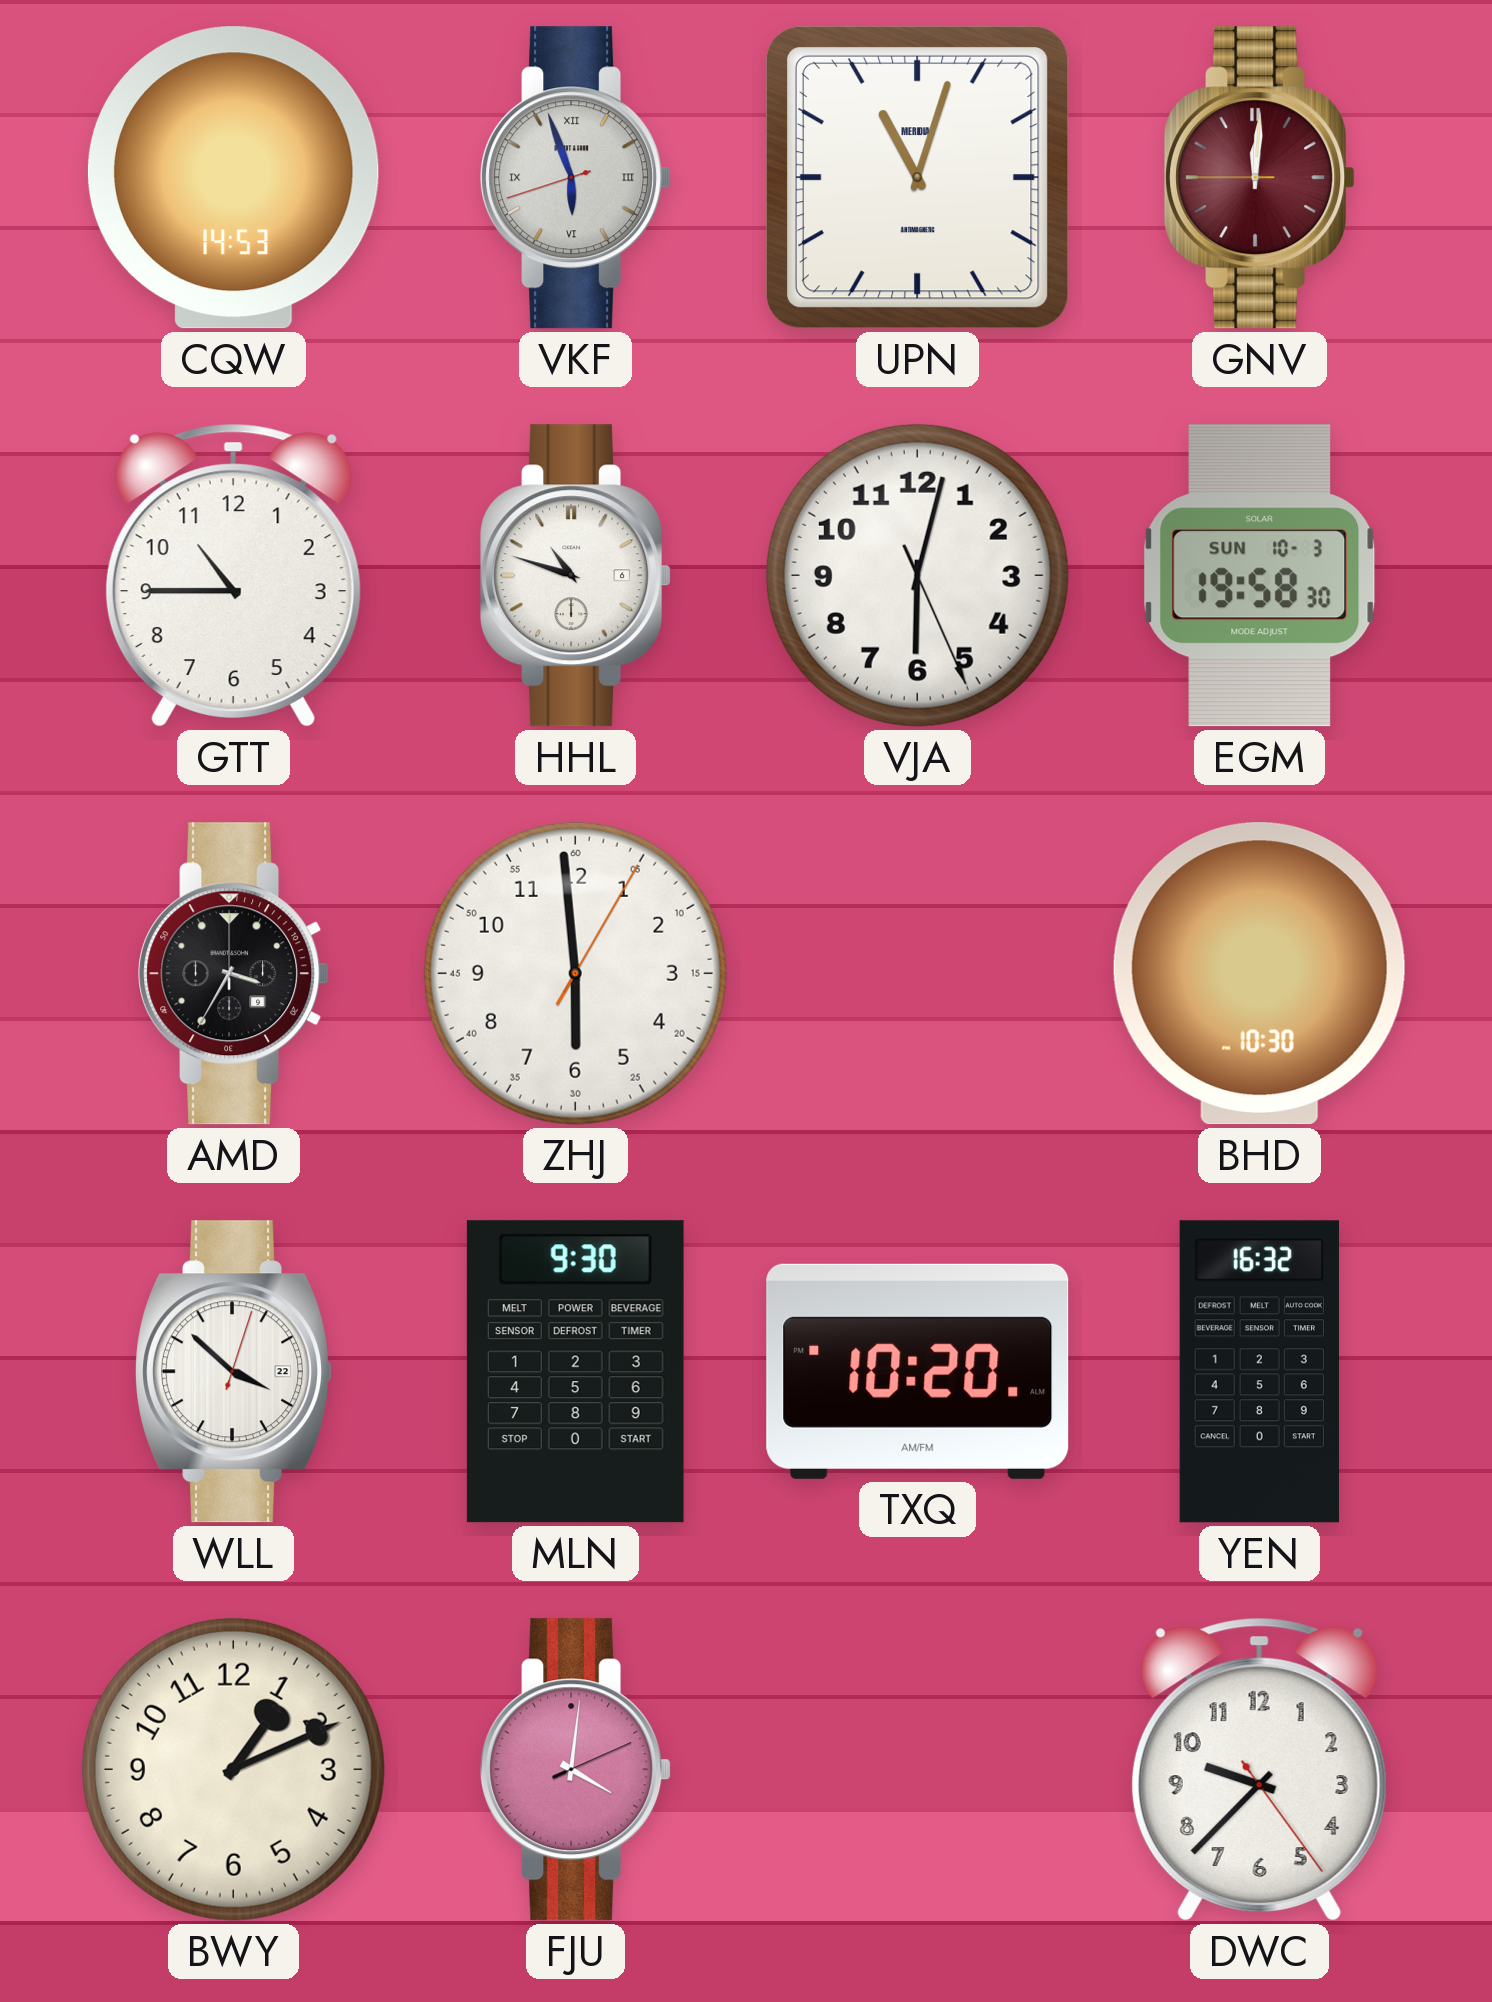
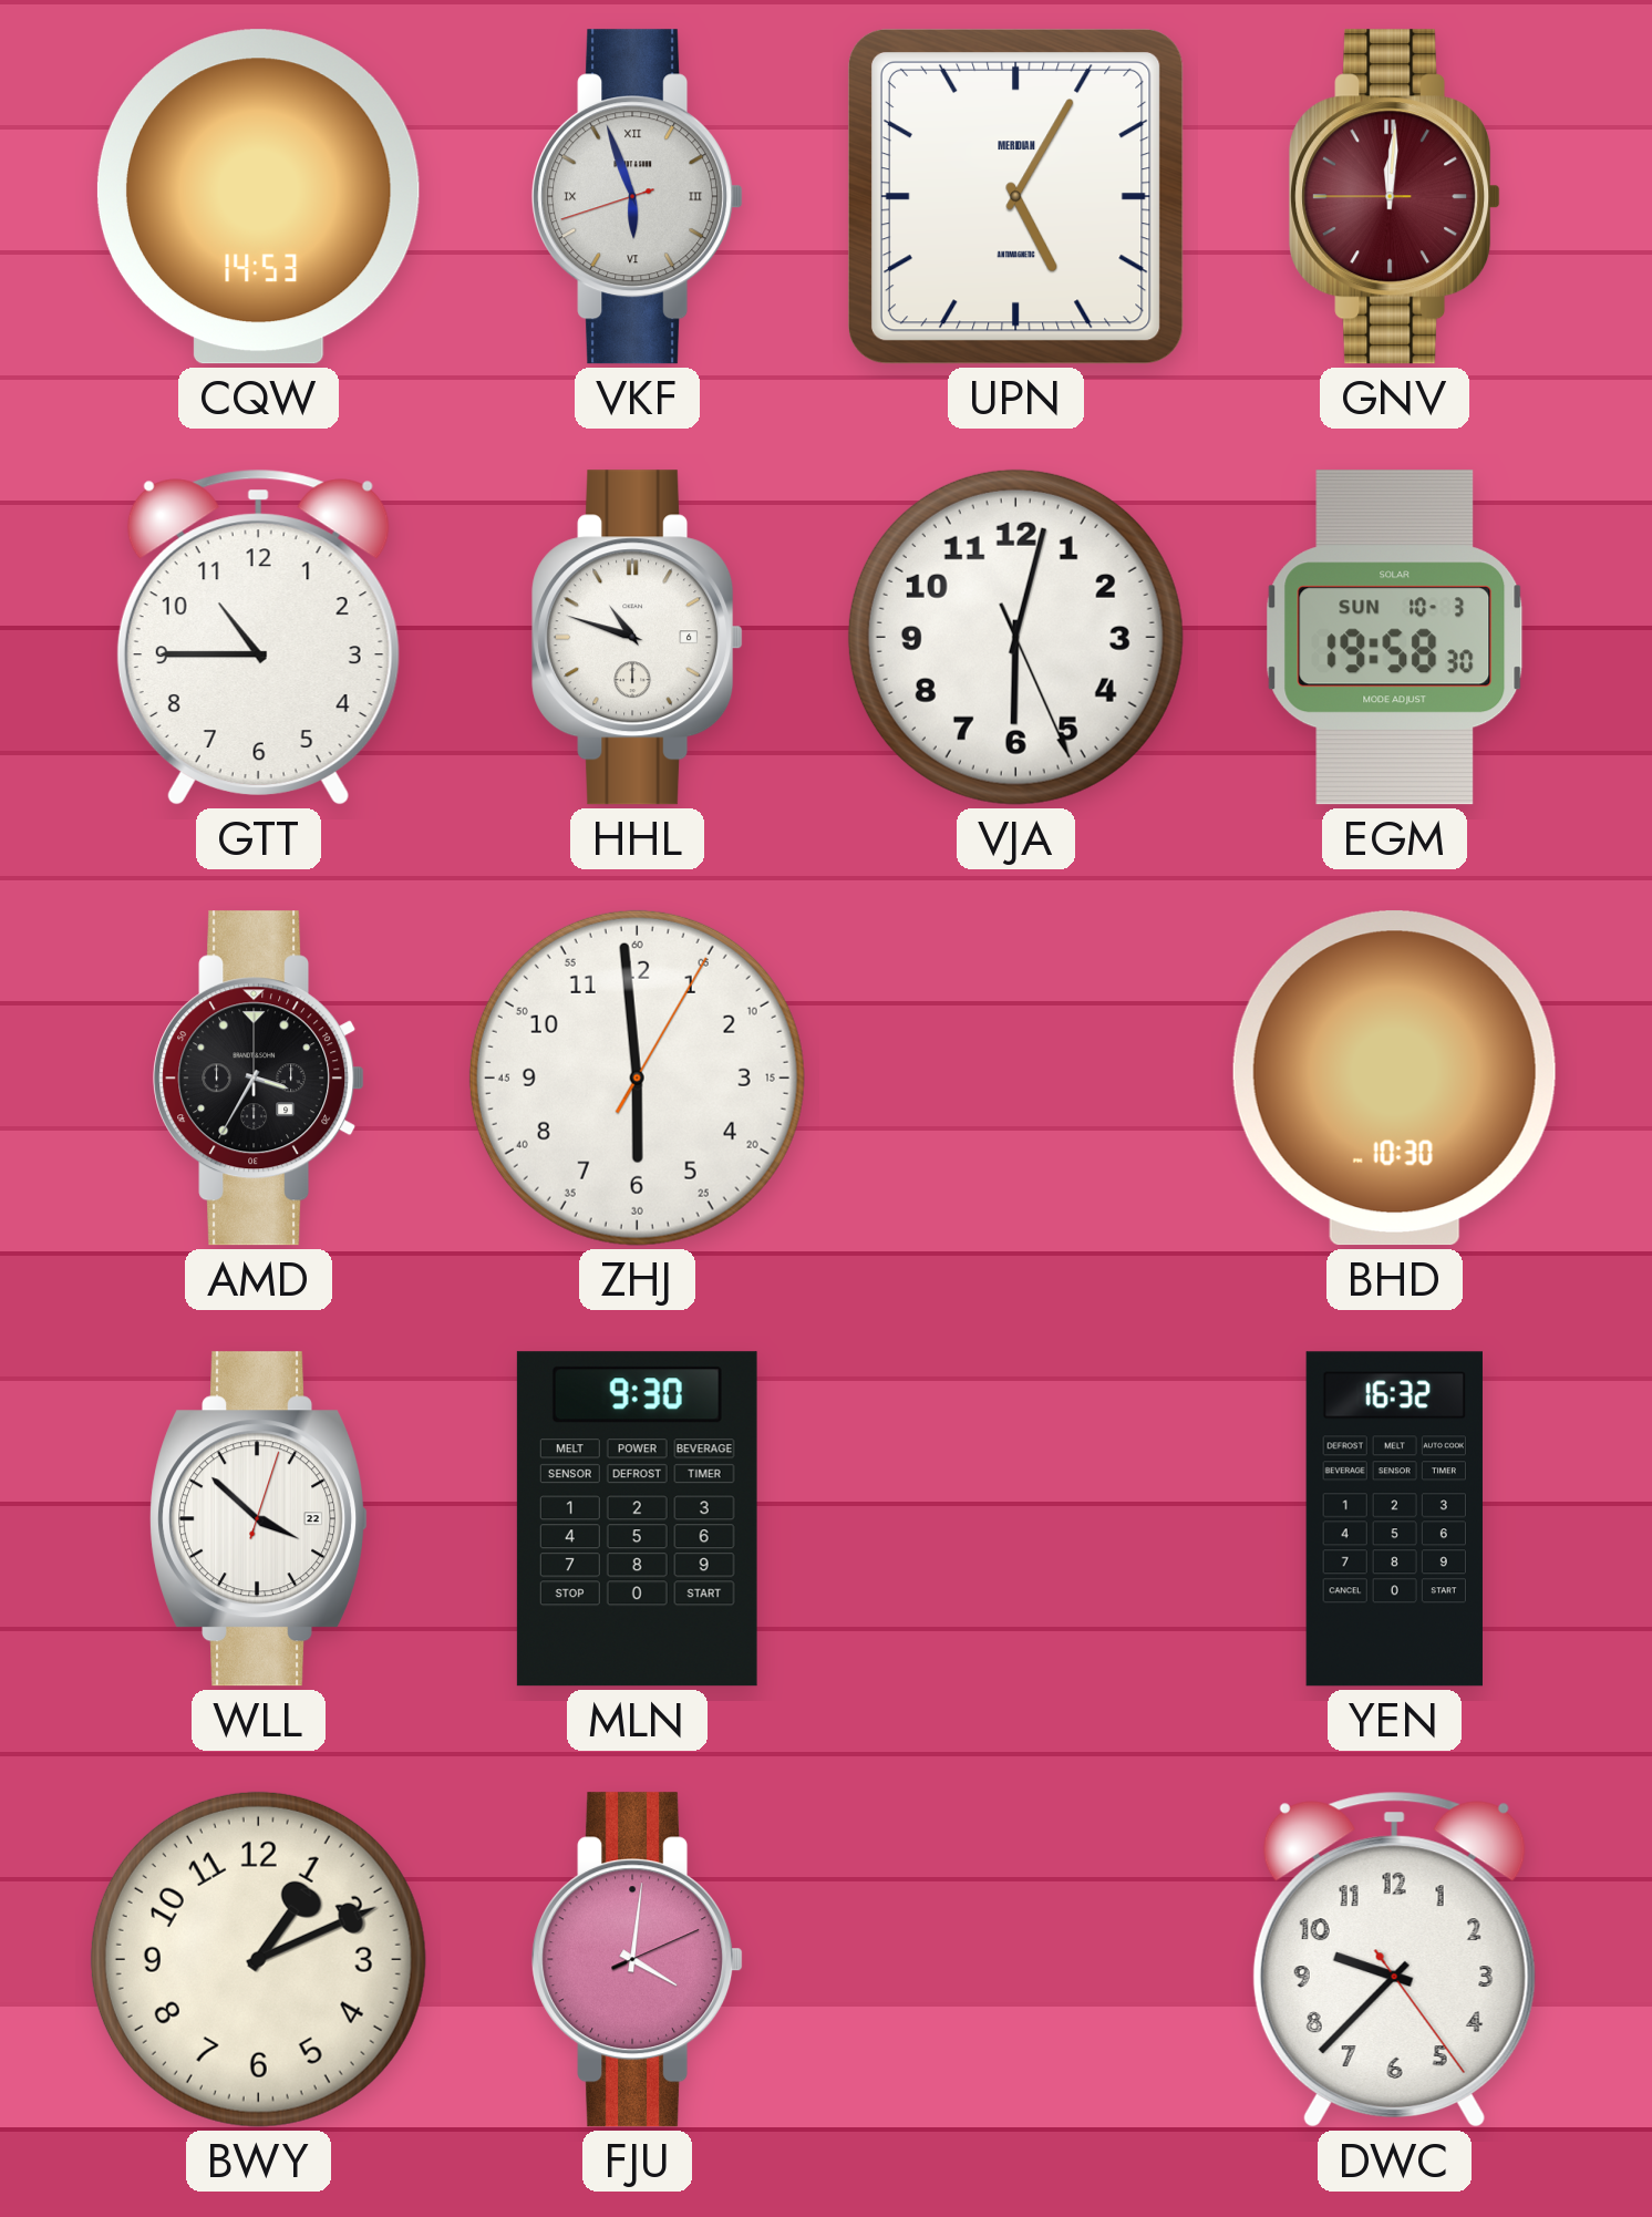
UPN: 11:03 -> 5:05 (1015, 196)
TXQ: 10:20 -> none (918, 1371)
